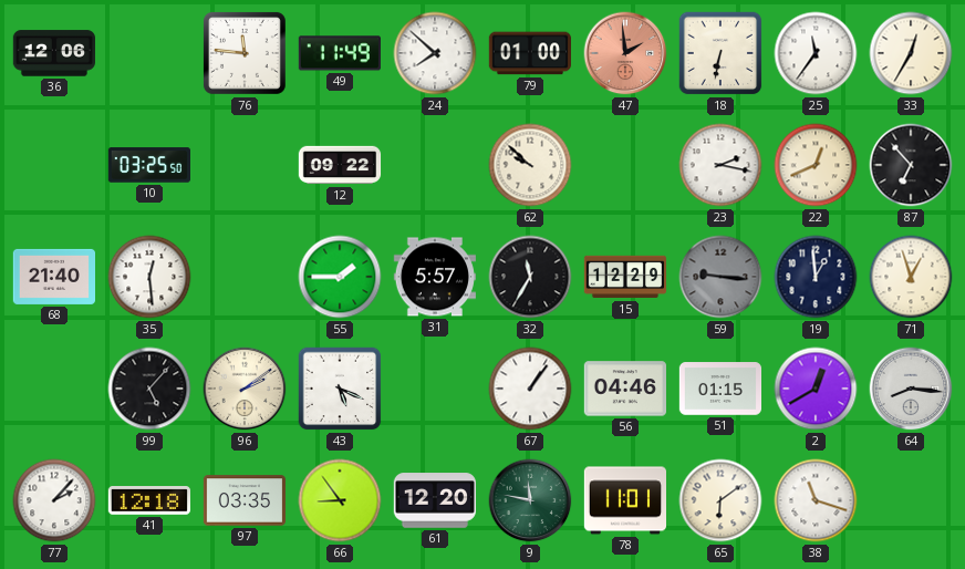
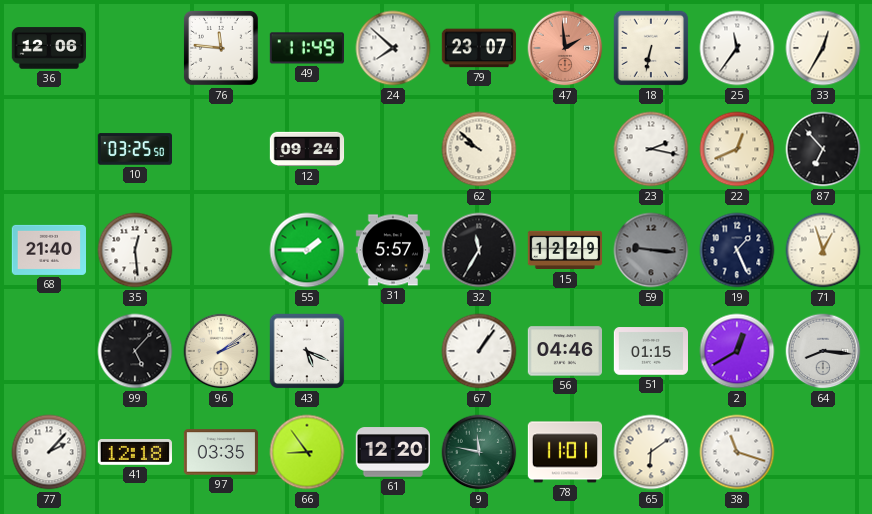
79: 01:00 -> 23:07 (478, 48)
12: 09:22 -> 09:24 (307, 149)
19: 12:59 -> 1:26 (737, 250)
